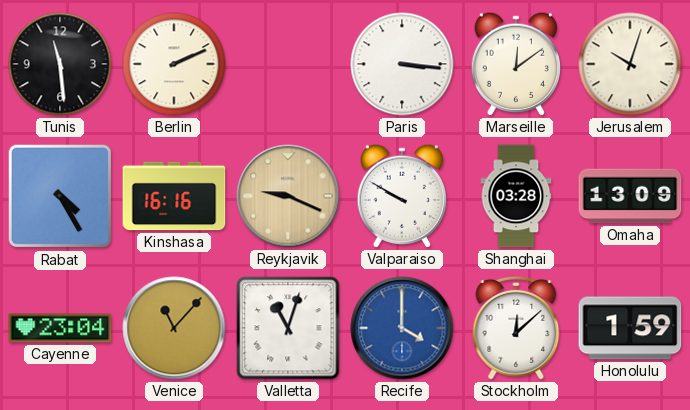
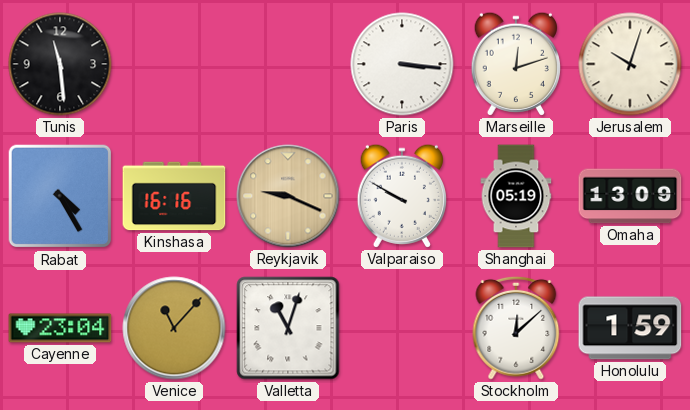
Berlin: 2:11 -> none (174, 64)
Marseille: 12:09 -> 12:12 (516, 64)
Shanghai: 03:28 -> 05:19 (516, 196)
Recife: 4:00 -> none (402, 328)
